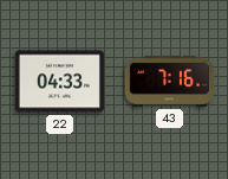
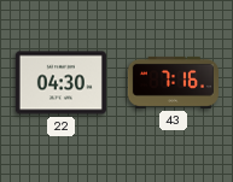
22: 04:33 -> 04:30 (60, 83)
